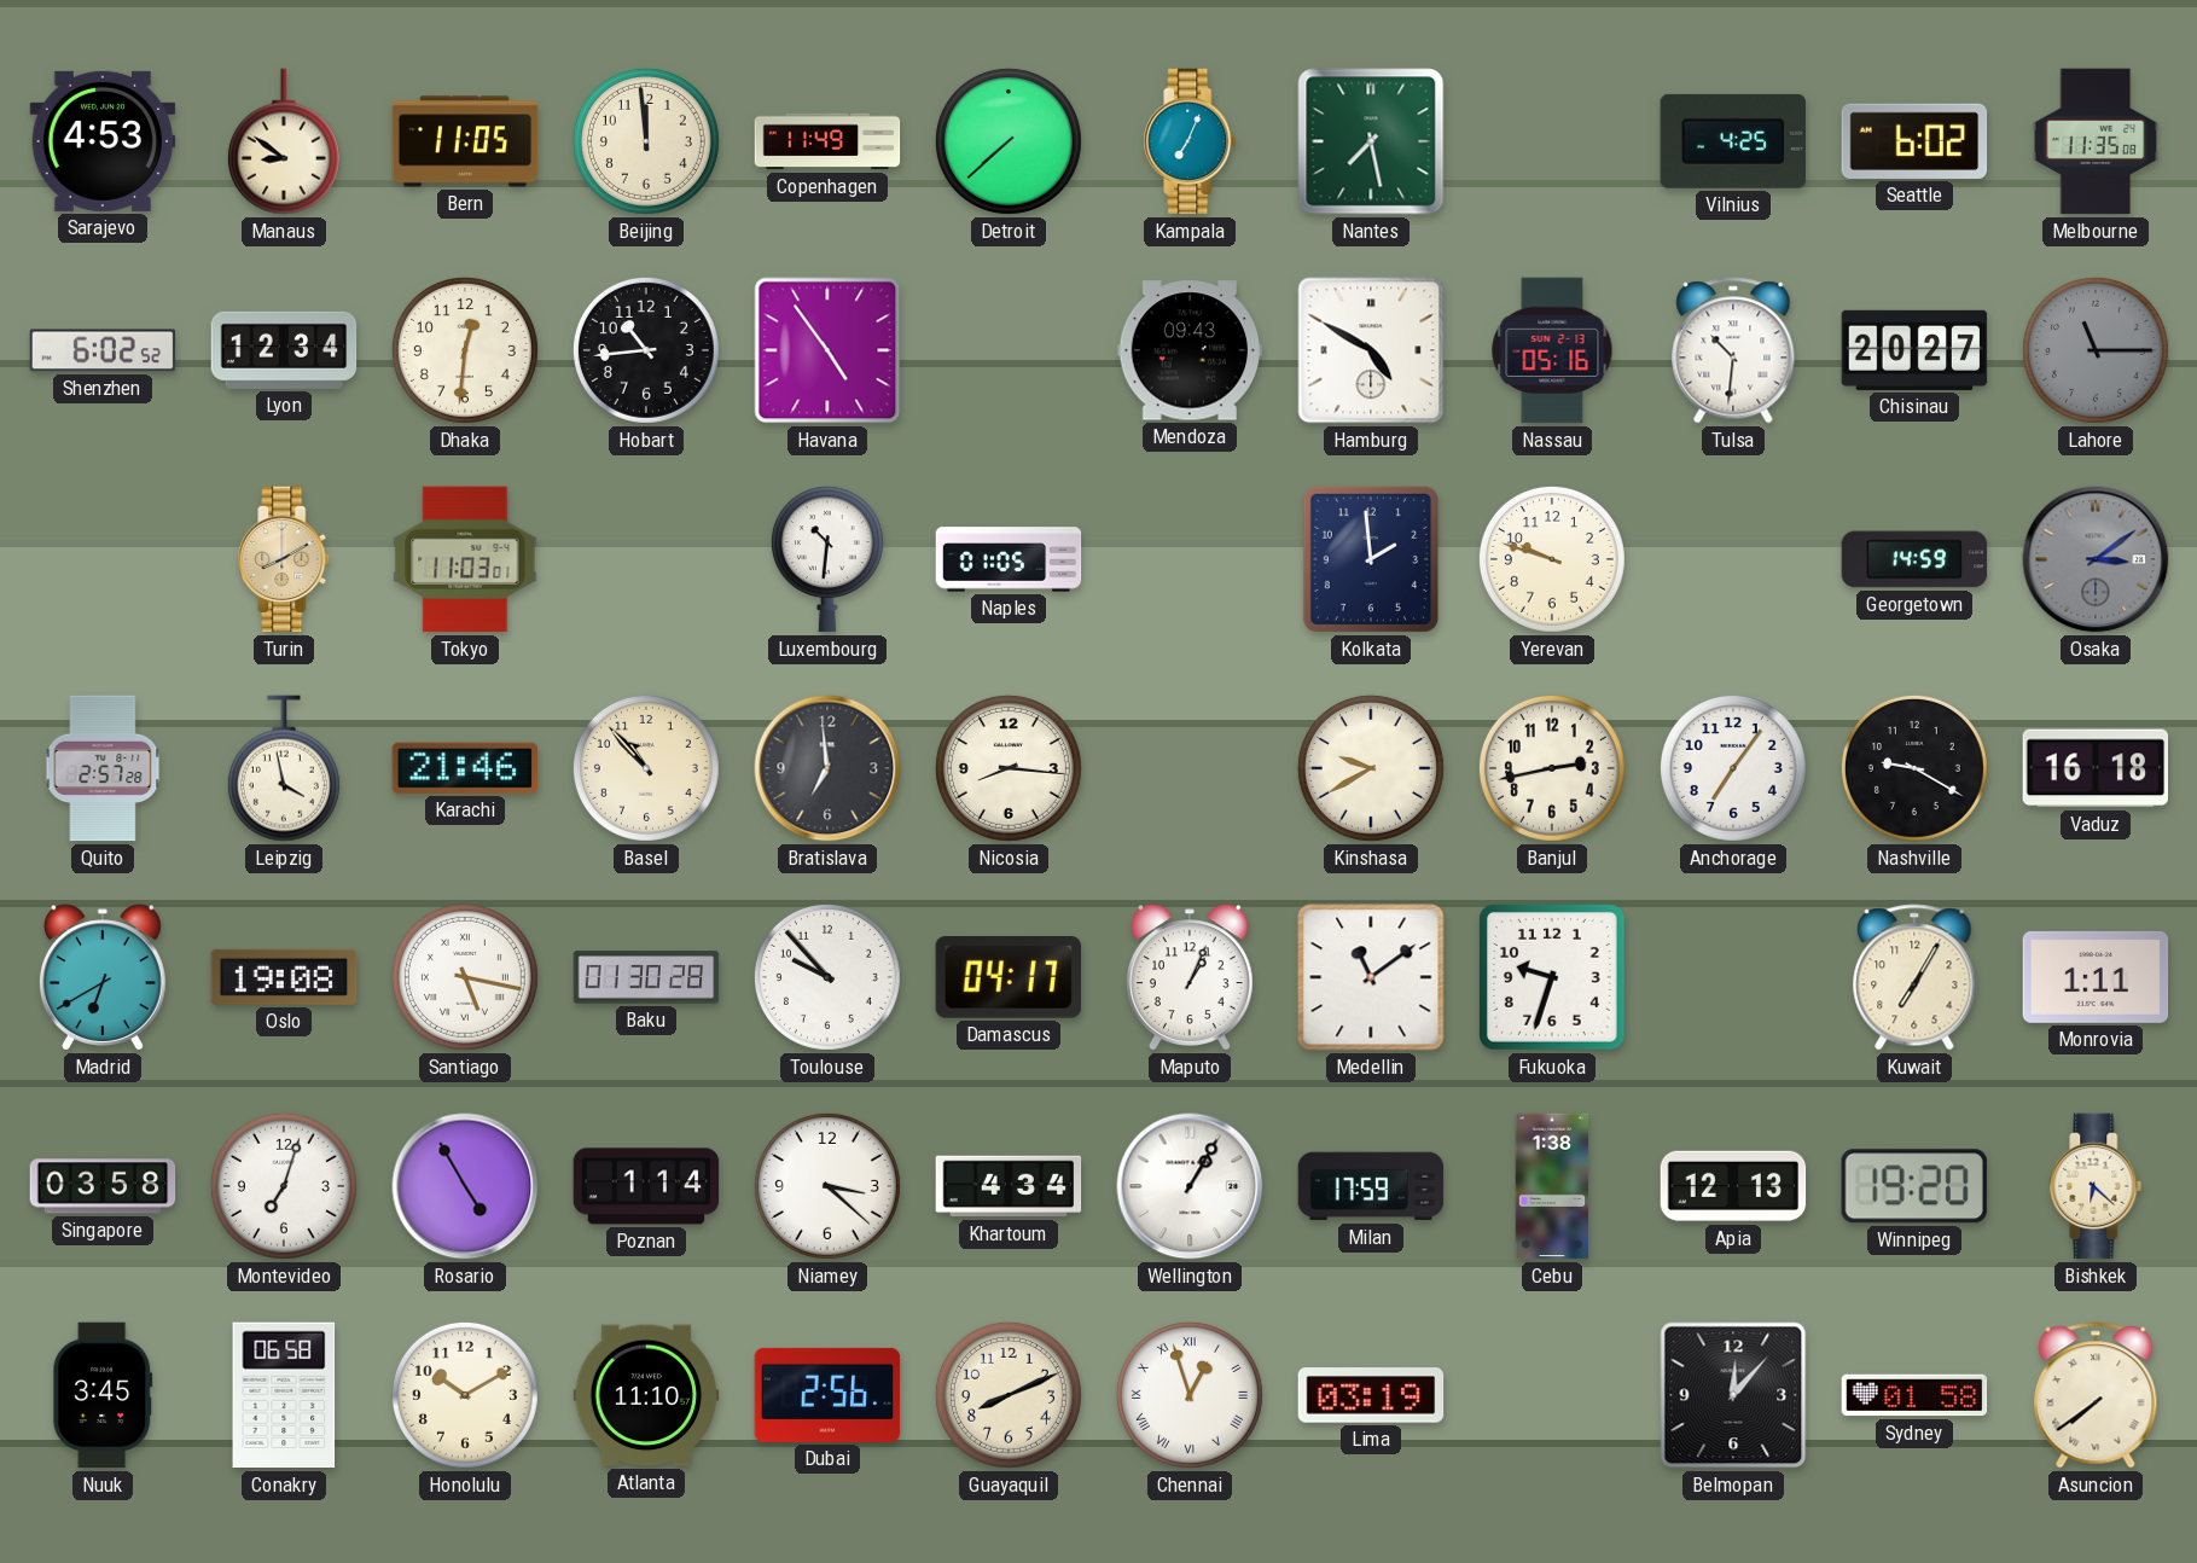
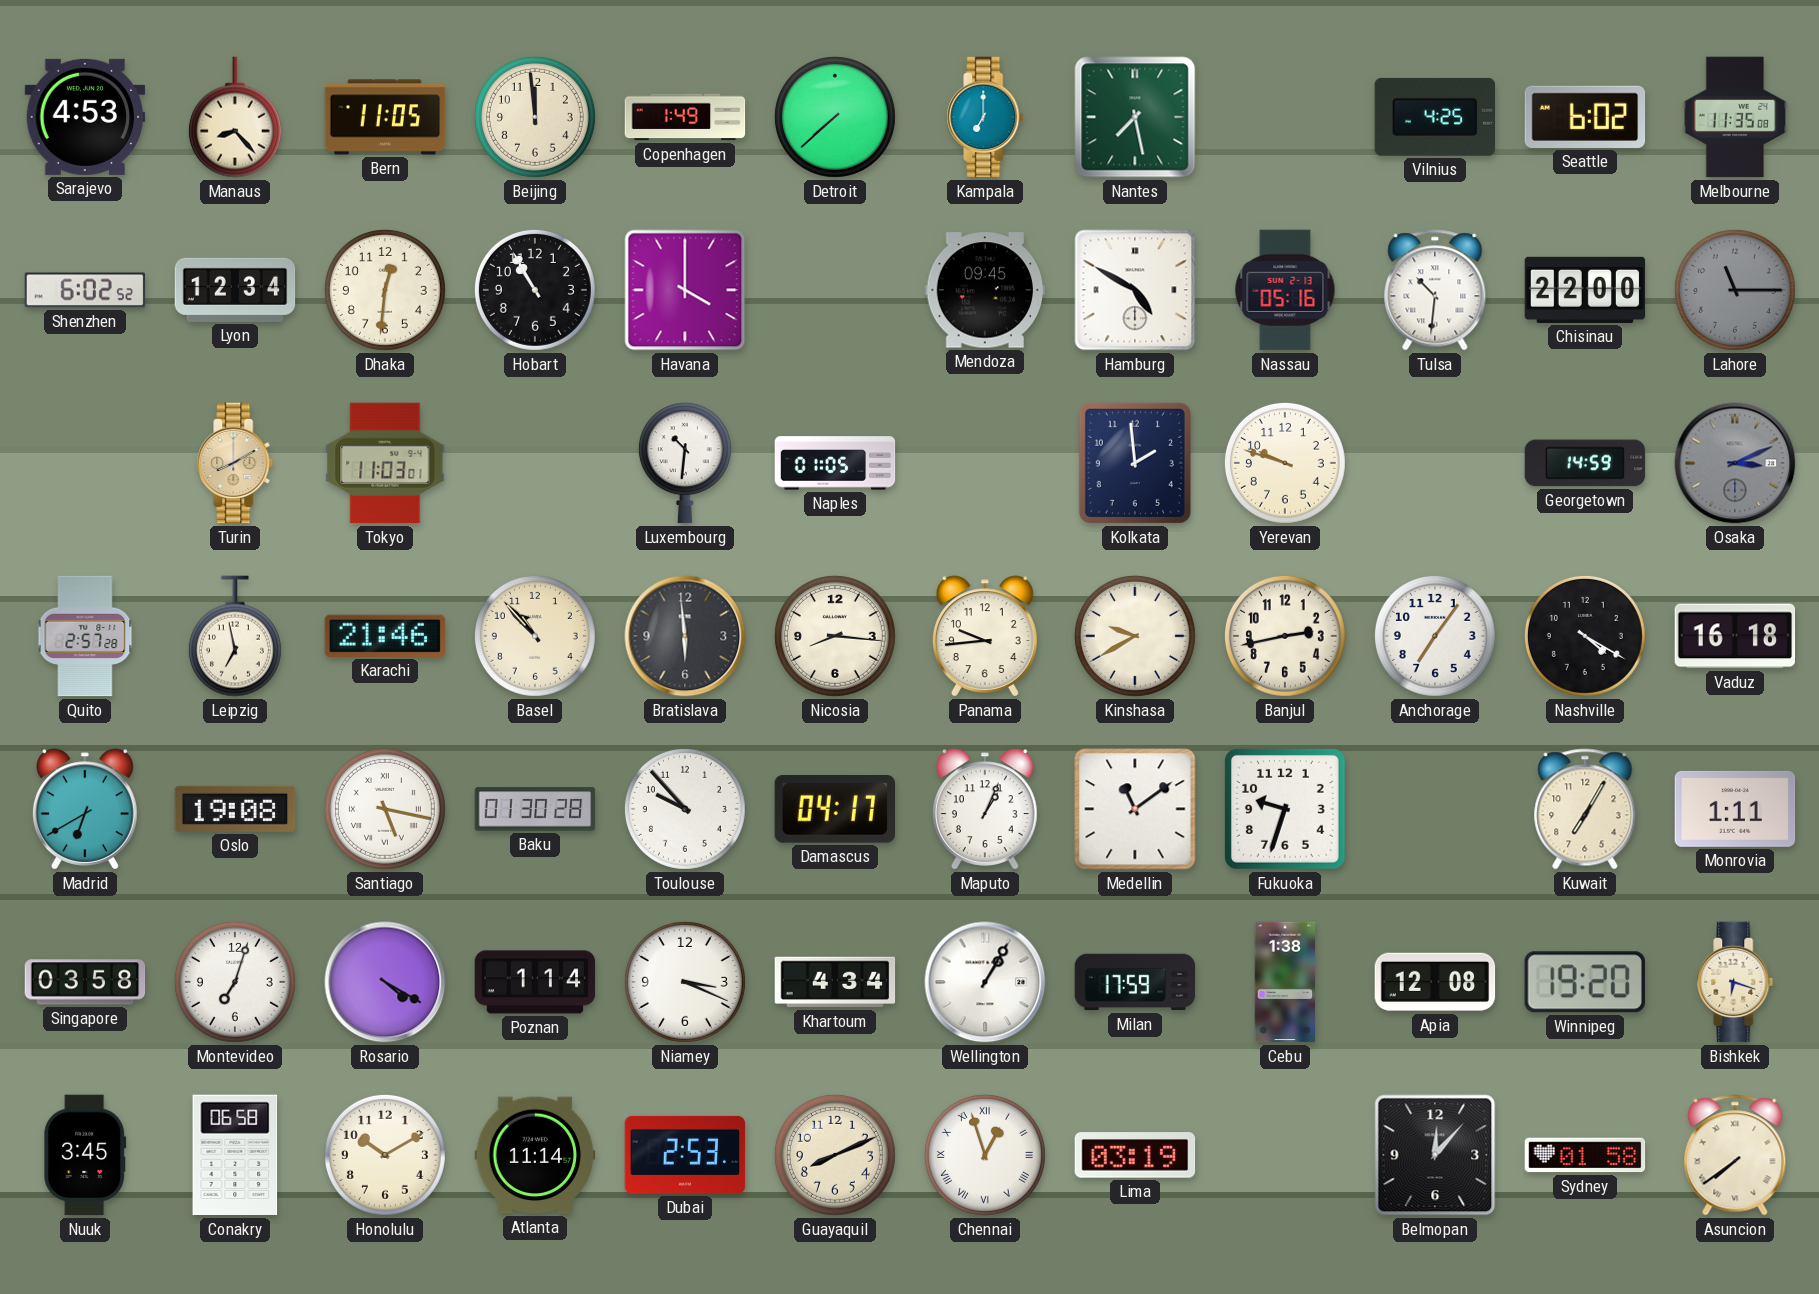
Manaus: 8:51 -> 8:23 (235, 117)
Copenhagen: 11:49 -> 1:49 (685, 117)
Kampala: 7:04 -> 7:00 (985, 117)
Hobart: 10:44 -> 10:55 (535, 290)
Havana: 4:54 -> 4:00 (685, 290)
Mendoza: 09:43 -> 09:45 (985, 290)
Chisinau: 20:27 -> 22:00 (1585, 290)
Osaka: 3:09 -> 3:11 (1735, 463)
Leipzig: 3:58 -> 6:58 (235, 636)
Bratislava: 6:59 -> 5:59 (685, 636)
Panama: none -> 9:44 (985, 636)
Nashville: 9:20 -> 4:20 (1585, 636)
Rosario: 4:55 -> 4:20 (385, 982)
Niamey: 3:22 -> 3:19 (685, 982)
Apia: 12:13 -> 12:08 (1435, 982)
Bishkek: 6:22 -> 6:18 (1735, 982)
Atlanta: 11:10 -> 11:14 (535, 1155)
Dubai: 2:56 -> 2:53 (685, 1155)
